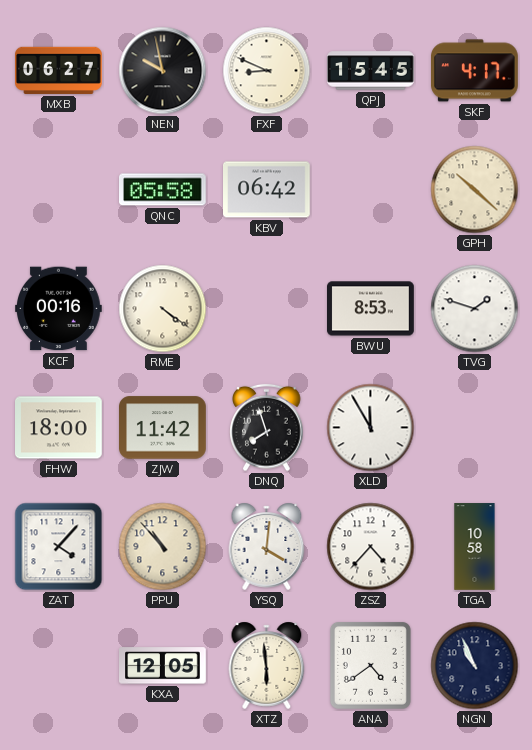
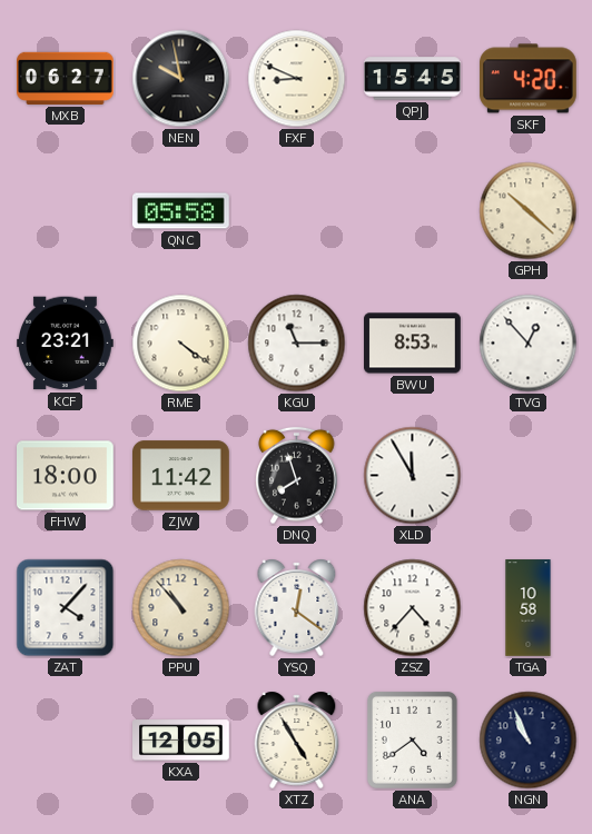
SKF: 4:17 -> 4:20 (529, 79)
KBV: 06:42 -> none (267, 190)
KCF: 00:16 -> 23:21 (66, 344)
KGU: none -> 11:15 (297, 344)
TVG: 1:48 -> 12:53 (529, 344)
YSQ: 4:01 -> 12:21 (297, 607)
XTZ: 5:59 -> 4:55 (297, 739)
